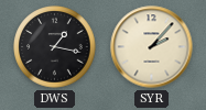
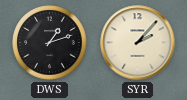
DWS: 1:17 -> 1:12 (50, 43)
